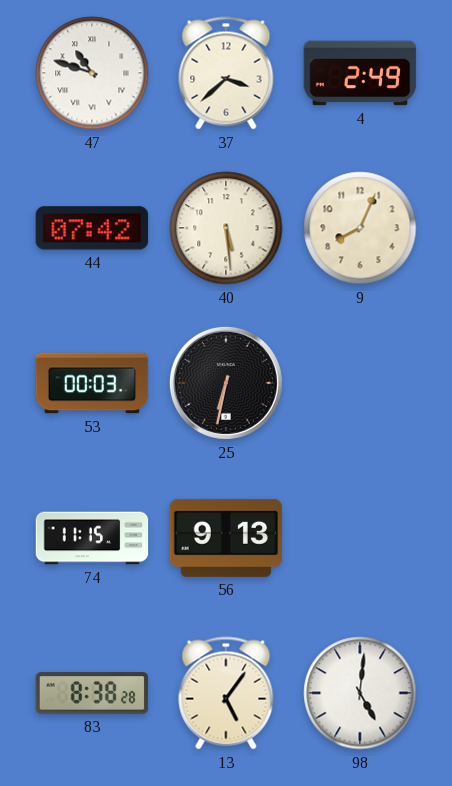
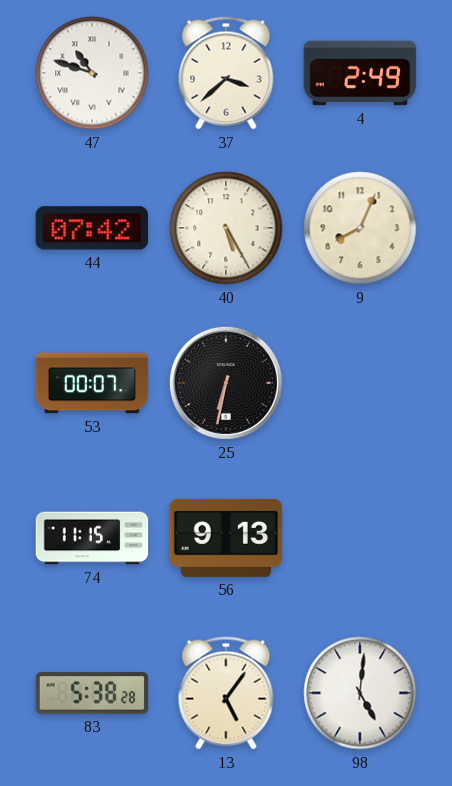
40: 5:29 -> 5:25 (226, 228)
53: 00:03 -> 00:07 (92, 383)
83: 8:38 -> 5:38 (92, 693)
